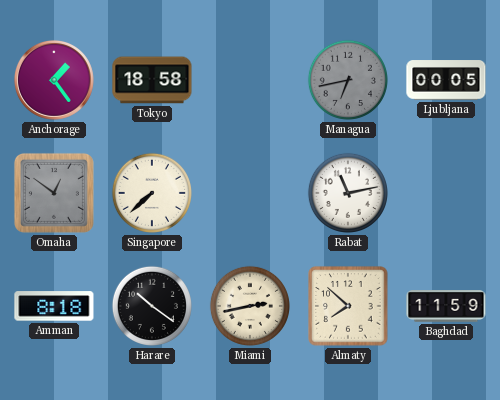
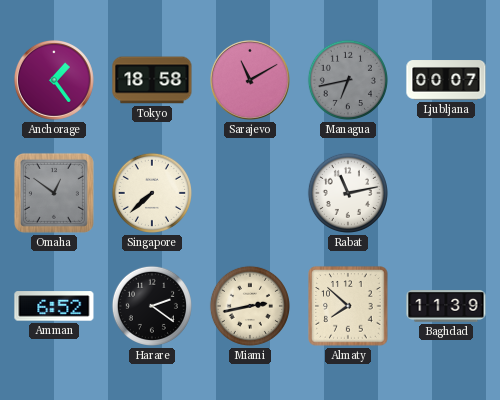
Sarajevo: none -> 11:10 (250, 80)
Ljubljana: 00:05 -> 00:07 (446, 80)
Amman: 8:18 -> 6:52 (54, 306)
Harare: 10:21 -> 2:21 (152, 306)
Baghdad: 11:59 -> 11:39 (446, 306)
